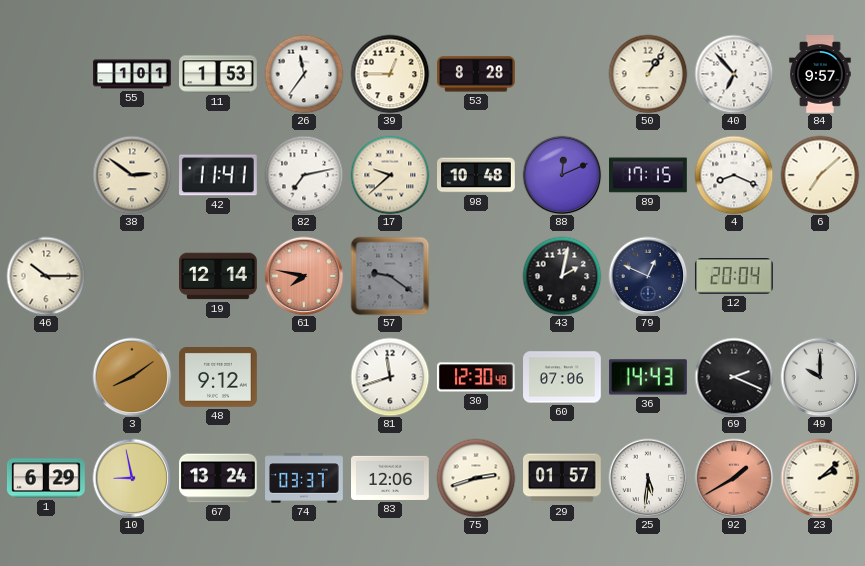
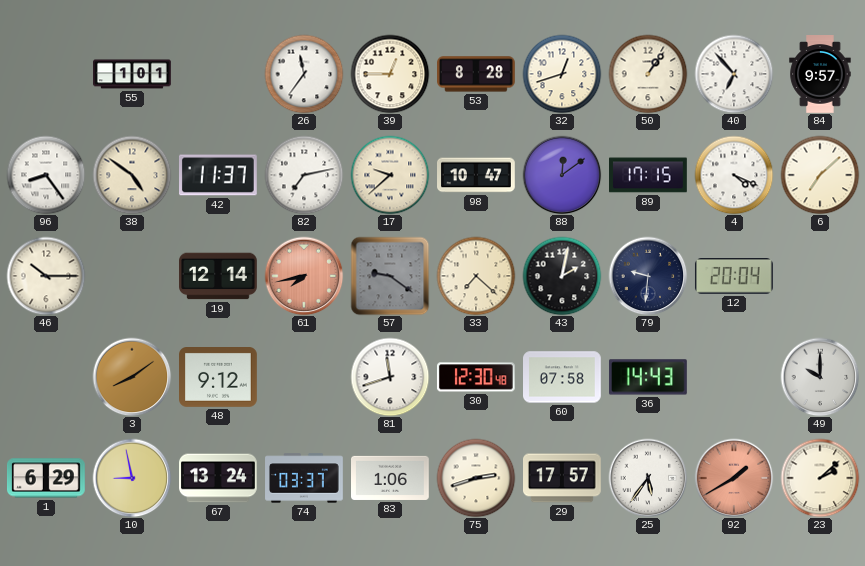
11: 1:53 -> none (218, 74)
32: none -> 12:42 (562, 74)
96: none -> 8:24 (46, 175)
38: 2:51 -> 4:51 (132, 175)
42: 11:41 -> 11:37 (219, 175)
98: 10:48 -> 10:47 (477, 175)
88: 12:11 -> 12:09 (562, 175)
4: 8:19 -> 4:19 (734, 175)
61: 7:47 -> 7:43 (304, 276)
33: none -> 7:22 (476, 276)
79: 12:49 -> 9:31 (648, 276)
60: 07:06 -> 07:58 (563, 377)
69: 2:19 -> none (734, 377)
83: 12:06 -> 1:06 (391, 478)
29: 01:57 -> 17:57 (563, 478)
25: 5:31 -> 5:36 (648, 478)
